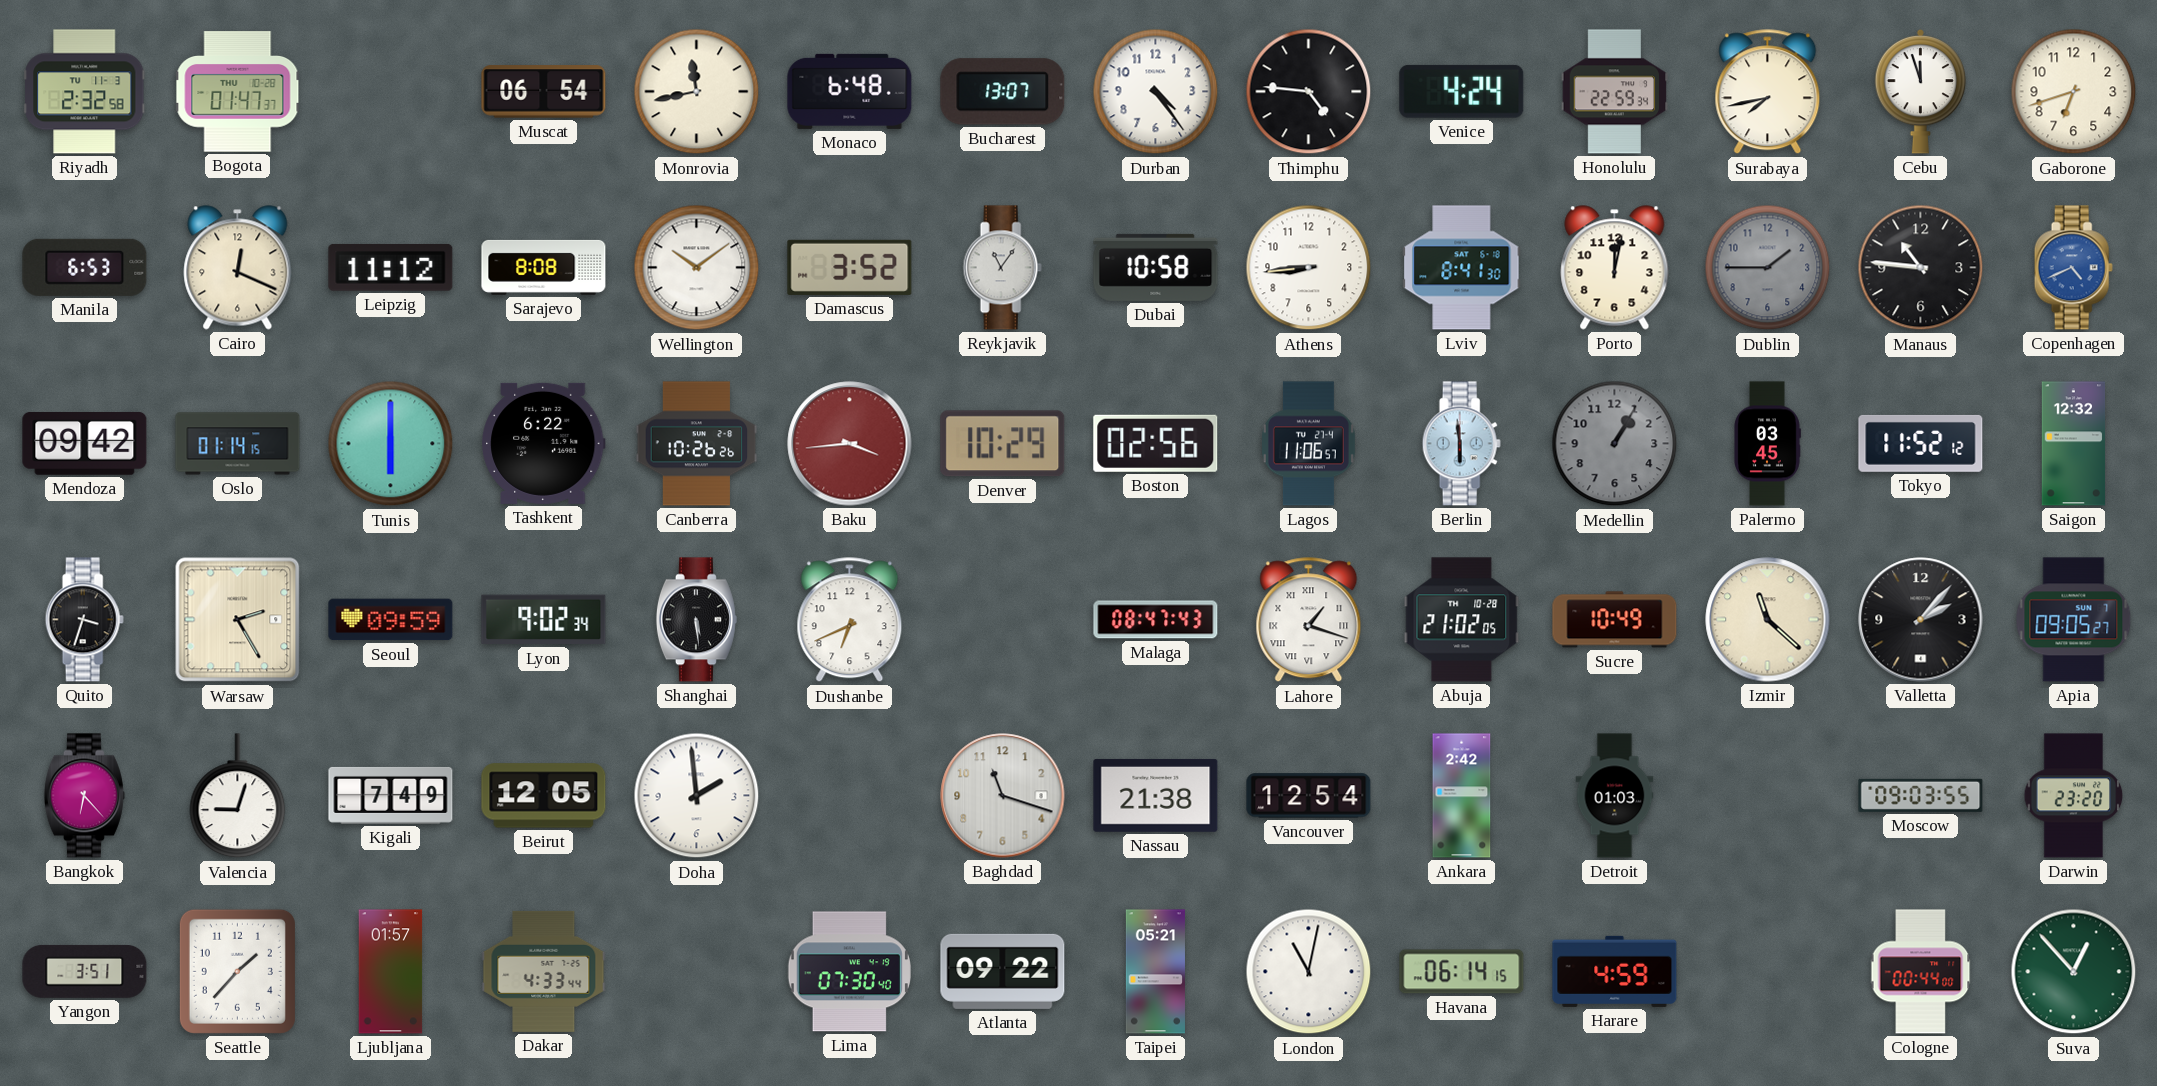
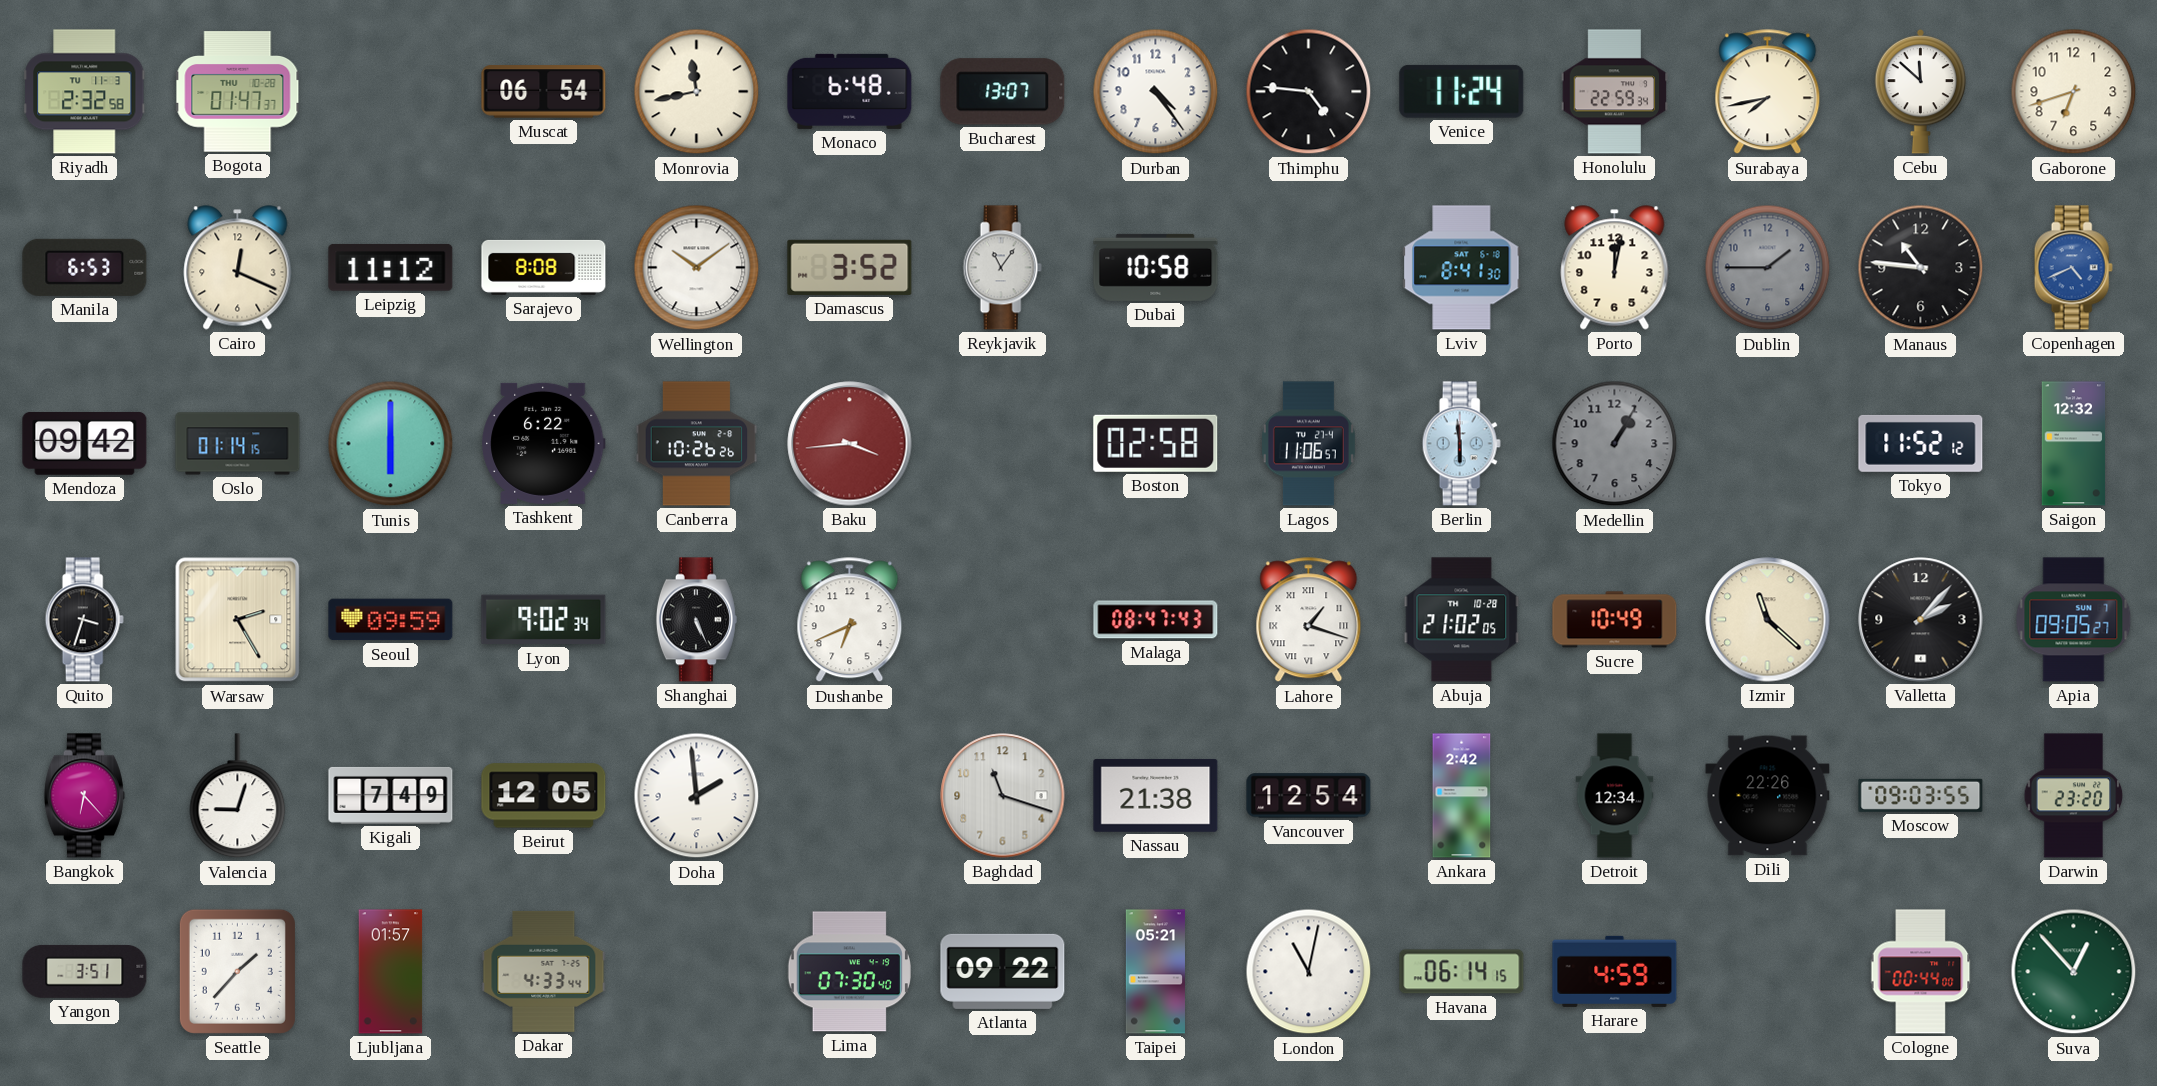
Venice: 4:24 -> 11:24 (1462, 91)
Cebu: 11:57 -> 11:52 (1921, 91)
Athens: 8:44 -> none (1309, 268)
Denver: 10:29 -> none (1003, 444)
Boston: 02:56 -> 02:58 (1156, 443)
Palermo: 03:45 -> none (1767, 444)
Shanghai: 5:29 -> 5:26 (696, 620)
Detroit: 01:03 -> 12:34 (1615, 796)
Dili: none -> 22:26 (1768, 796)
